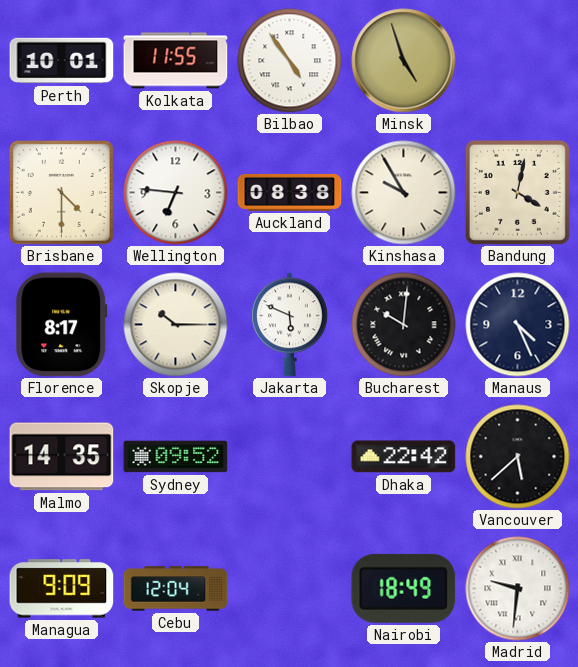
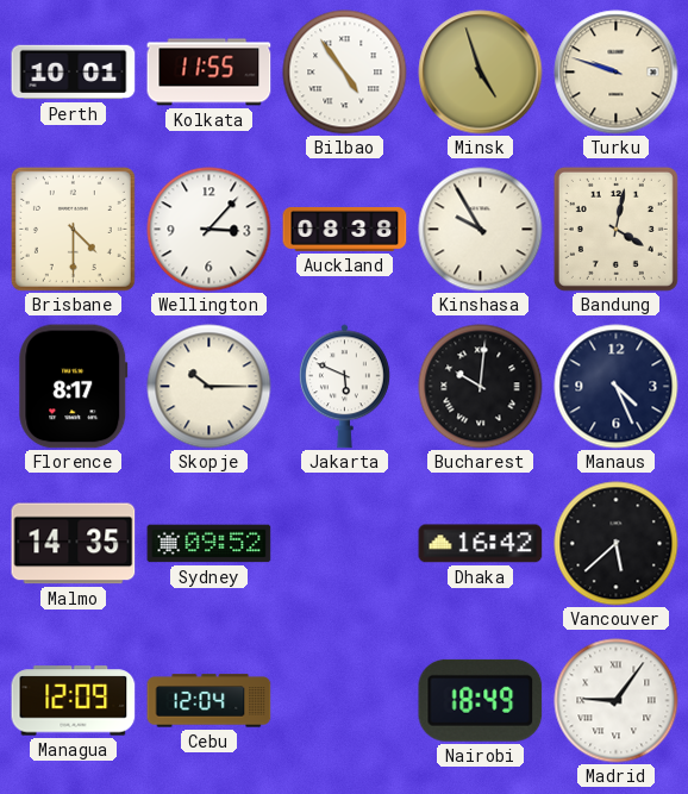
Turku: none -> 9:48 (617, 73)
Wellington: 6:46 -> 3:07 (209, 230)
Dhaka: 22:42 -> 16:42 (481, 544)
Managua: 9:09 -> 12:09 (74, 701)
Madrid: 9:31 -> 9:06 (617, 701)
